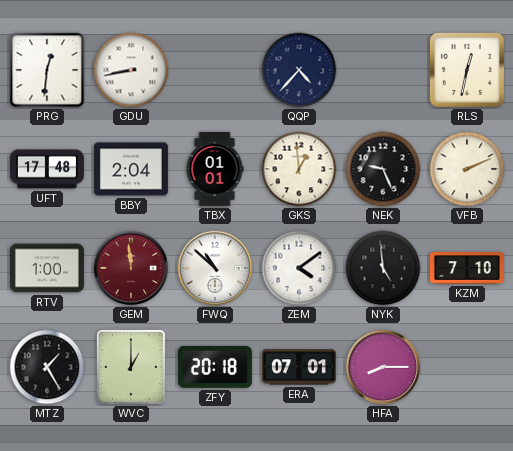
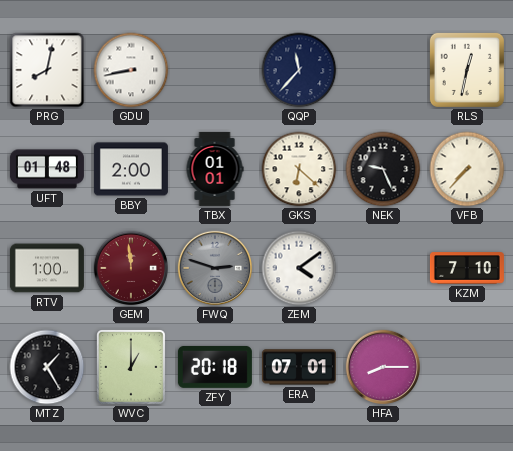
PRG: 12:31 -> 8:02 (47, 70)
QQP: 4:37 -> 11:37 (299, 70)
UFT: 17:48 -> 01:48 (47, 169)
BBY: 2:04 -> 2:00 (131, 169)
GKS: 12:59 -> 6:22 (299, 169)
VFB: 2:11 -> 7:37 (467, 169)
FWQ: 10:52 -> 2:48 (215, 268)
FWQ dial: white -> grey (215, 268)
NYK: 4:59 -> none (383, 268)
